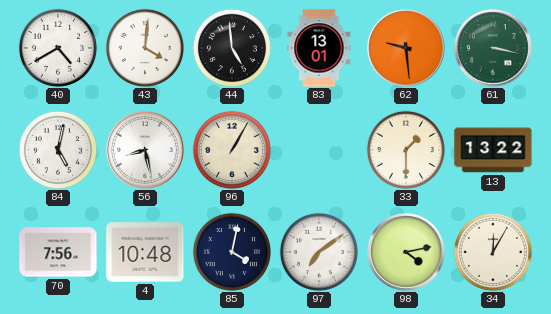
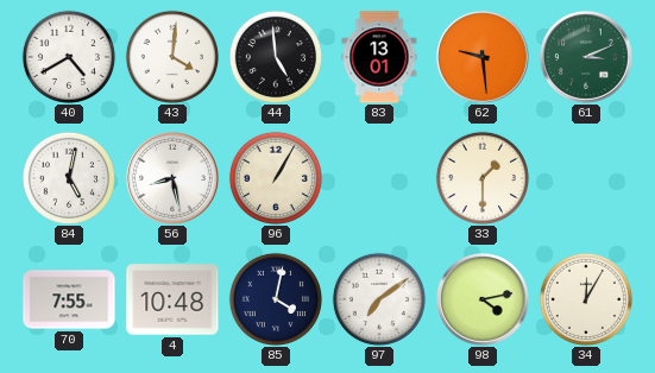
61: 3:17 -> 3:11 (587, 58)
13: 13:22 -> none (493, 150)
70: 7:56 -> 7:55 (69, 299)
